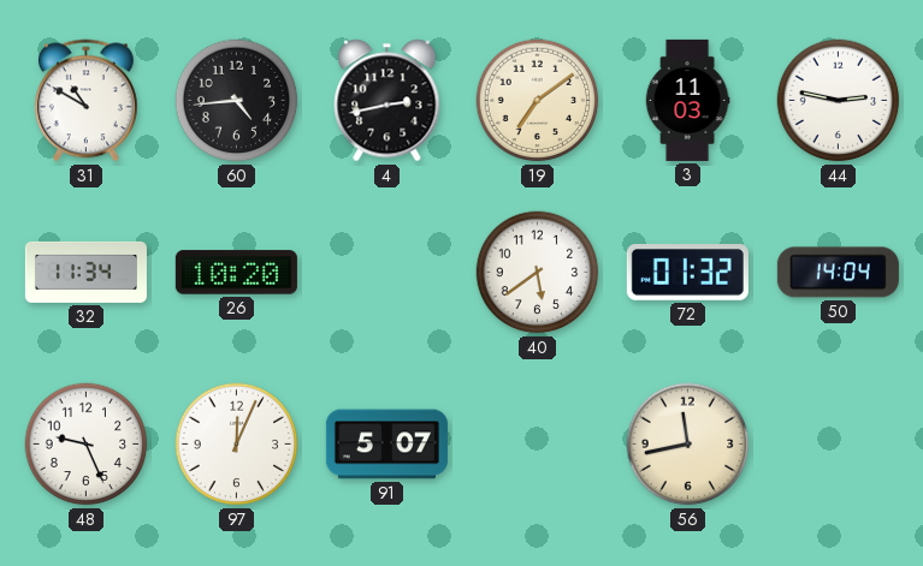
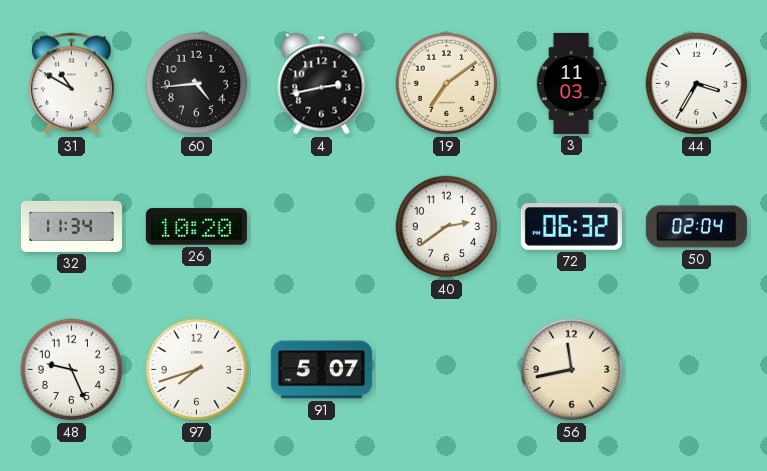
44: 2:47 -> 3:35 (697, 84)
40: 5:39 -> 2:39 (447, 227)
72: 01:32 -> 06:32 (571, 227)
50: 14:04 -> 02:04 (696, 227)
97: 12:04 -> 7:42 (197, 370)
